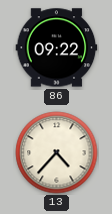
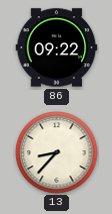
13: 4:37 -> 8:37 (57, 153)
